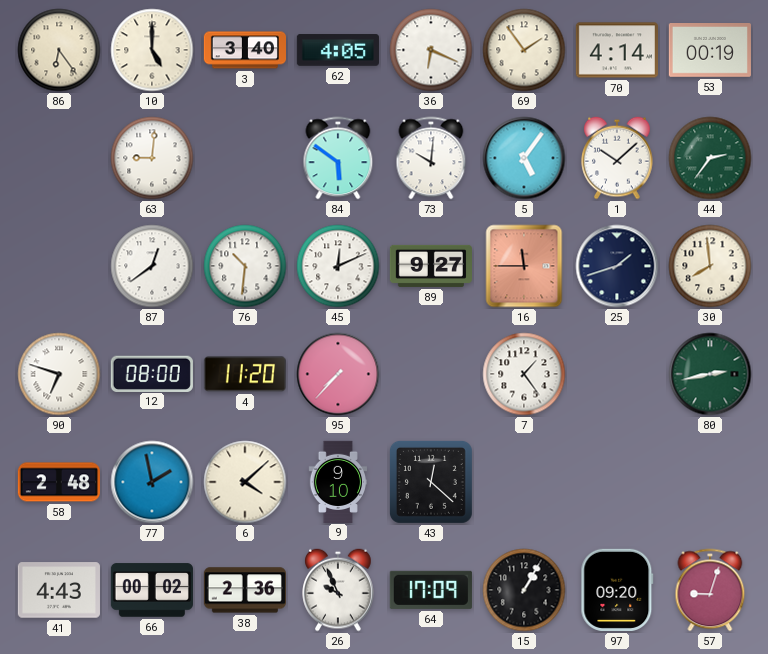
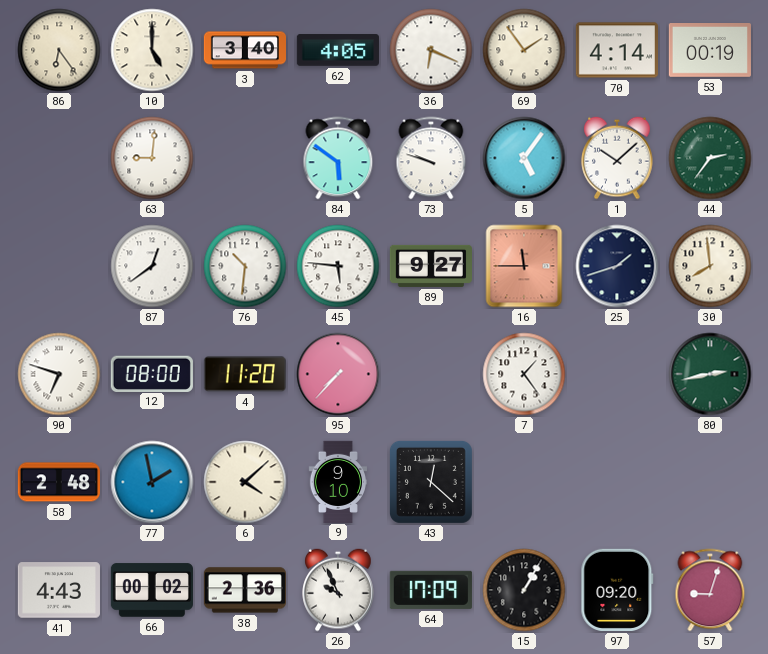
73: 10:01 -> 9:48 (431, 158)
45: 12:11 -> 5:46 (338, 266)
